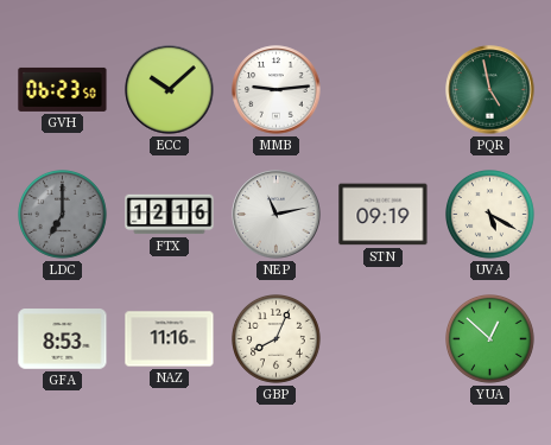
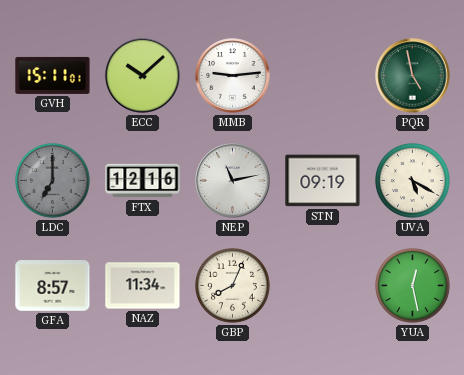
GVH: 06:23 -> 15:11 (53, 75)
GFA: 8:53 -> 8:57 (53, 286)
NAZ: 11:16 -> 11:34 (143, 286)
YUA: 12:52 -> 12:28 (413, 286)
